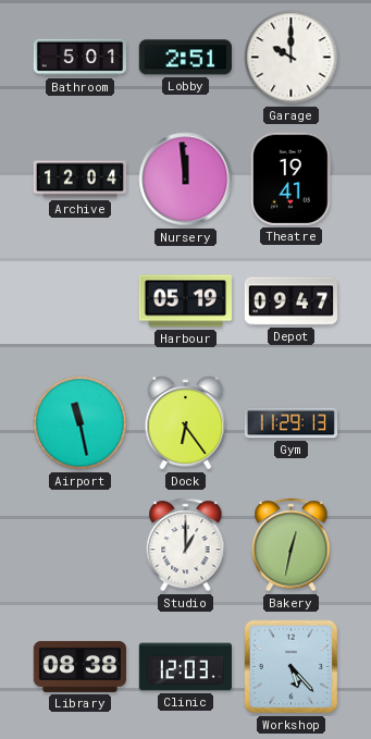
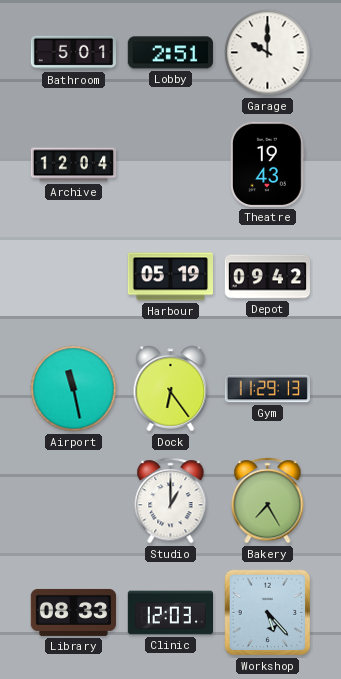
Nursery: 11:59 -> none (186, 180)
Theatre: 19:41 -> 19:43 (267, 164)
Depot: 09:47 -> 09:42 (267, 277)
Bakery: 12:32 -> 7:25 (268, 501)
Library: 08:38 -> 08:33 (73, 612)
